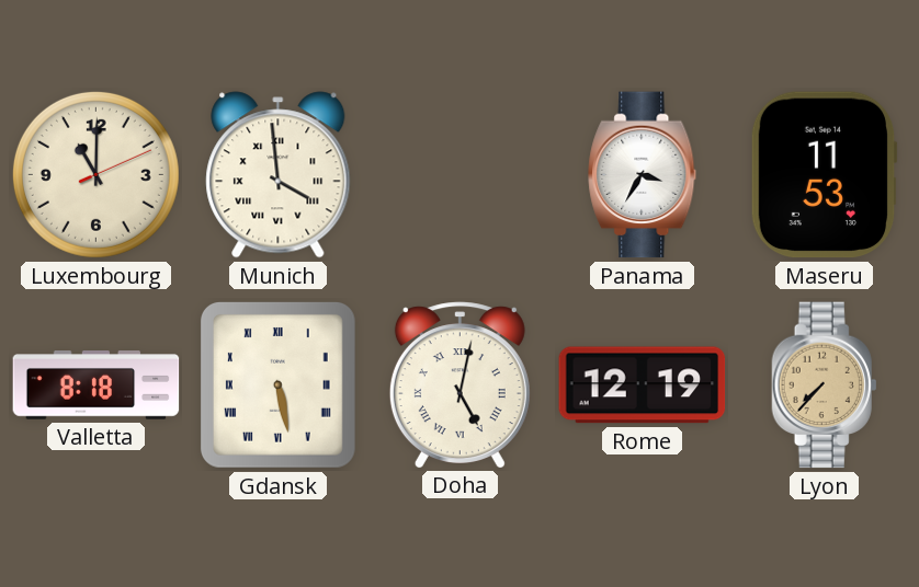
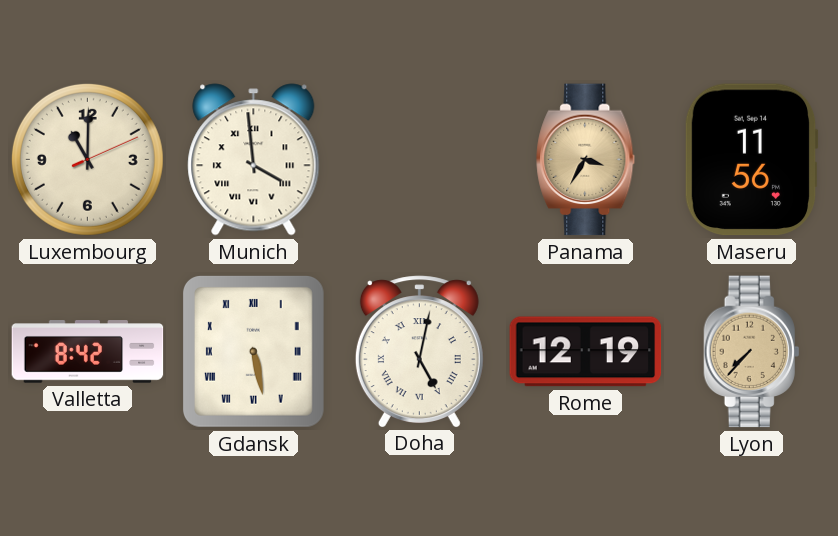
Panama dial: white -> champagne (586, 160)
Maseru: 11:53 -> 11:56 (751, 160)
Valletta: 8:18 -> 8:42 (88, 352)
